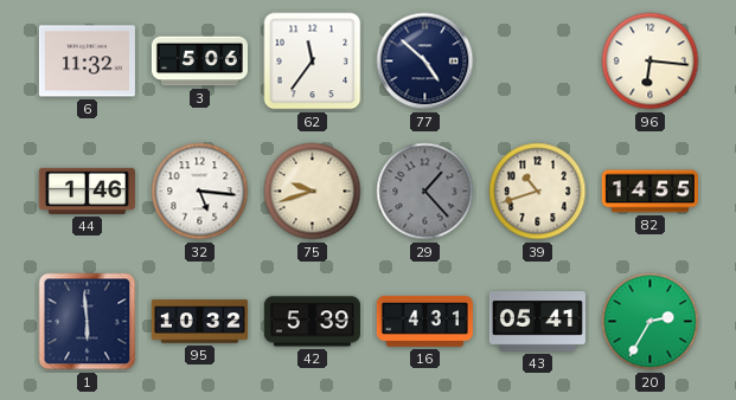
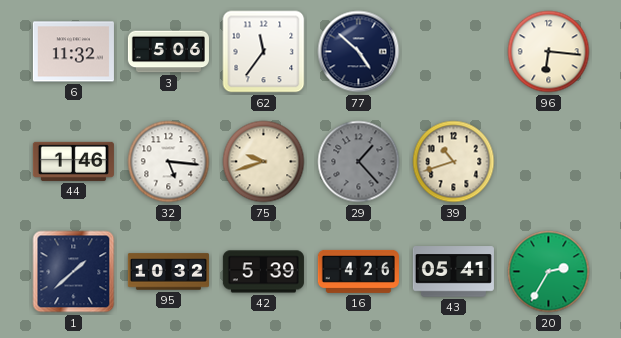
82: 14:55 -> none (649, 192)
1: 5:59 -> 1:38 (74, 272)
16: 4:31 -> 4:26 (358, 271)
